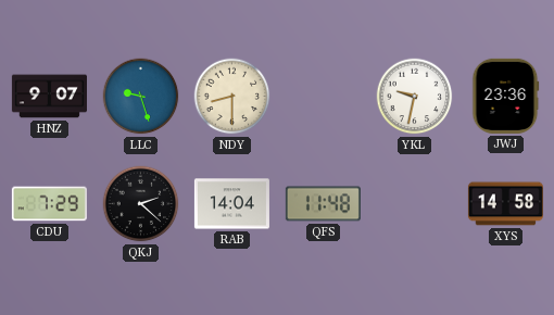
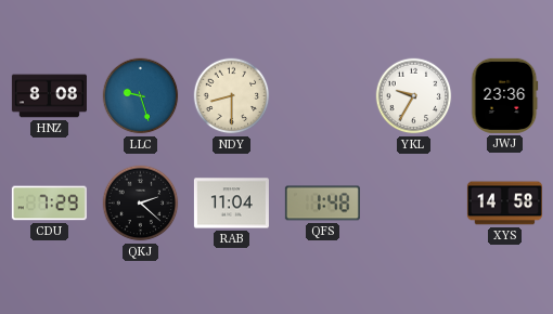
HNZ: 9:07 -> 8:08 (49, 96)
YKL: 9:32 -> 9:35 (414, 96)
RAB: 14:04 -> 11:04 (231, 204)
QFS: 11:48 -> 1:48 (322, 204)
